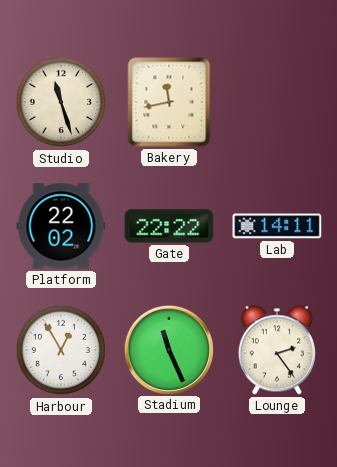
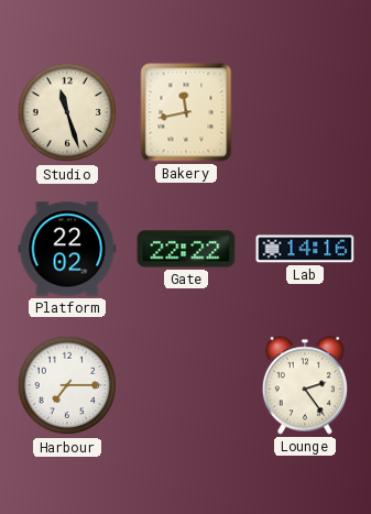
Lab: 14:11 -> 14:16 (305, 249)
Harbour: 12:55 -> 7:15 (67, 385)
Stadium: 11:26 -> none (168, 349)
